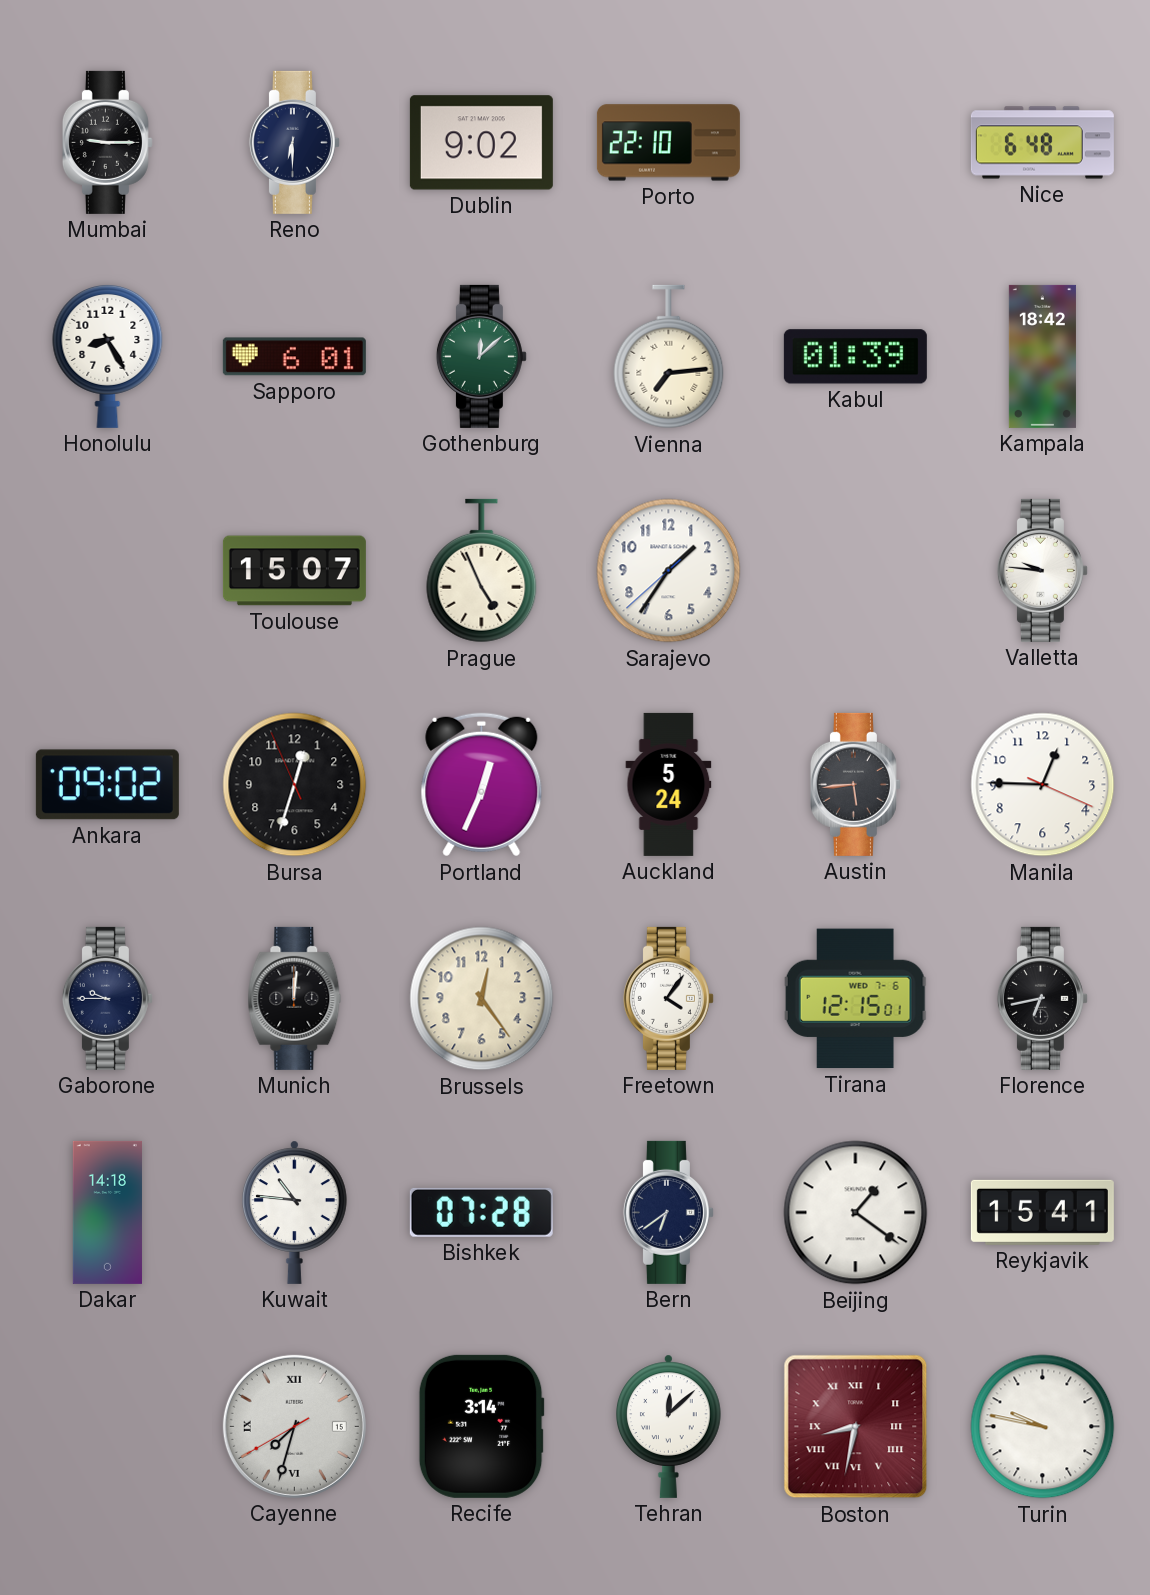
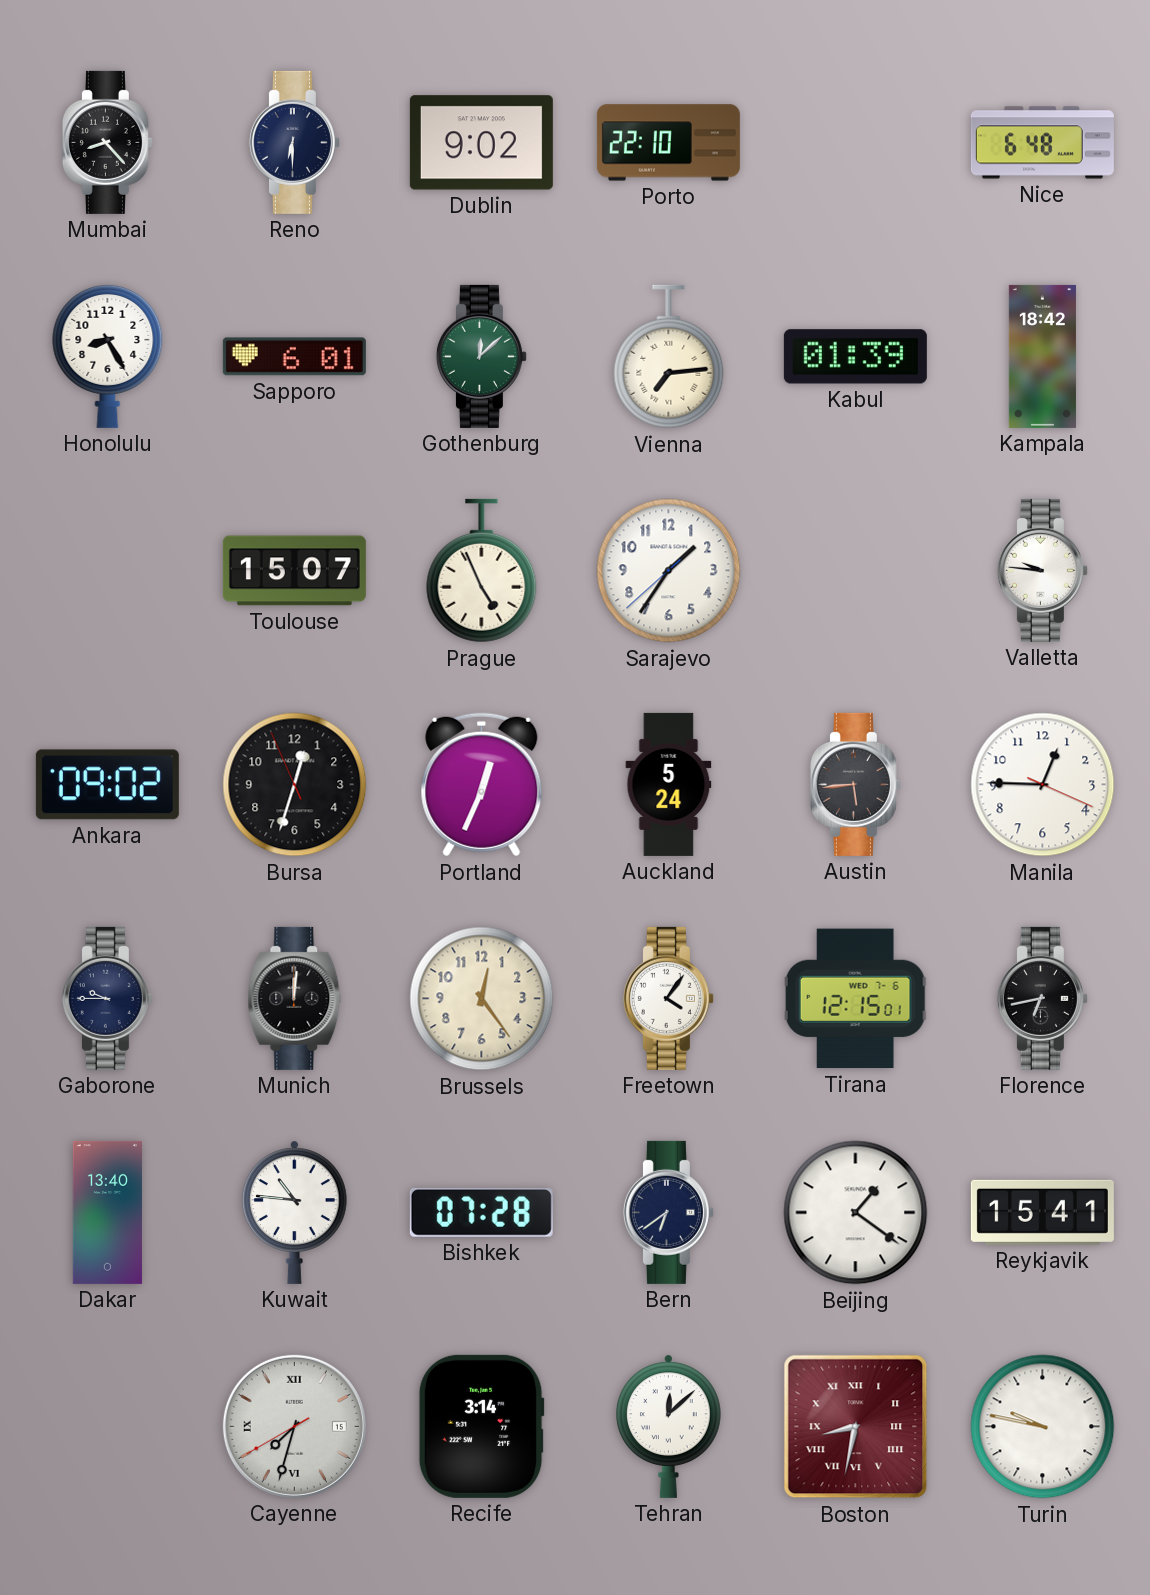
Mumbai: 9:15 -> 8:23 (107, 142)
Dakar: 14:18 -> 13:40 (107, 1212)
